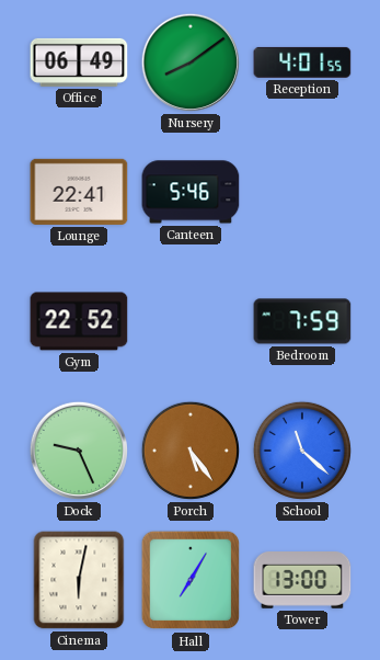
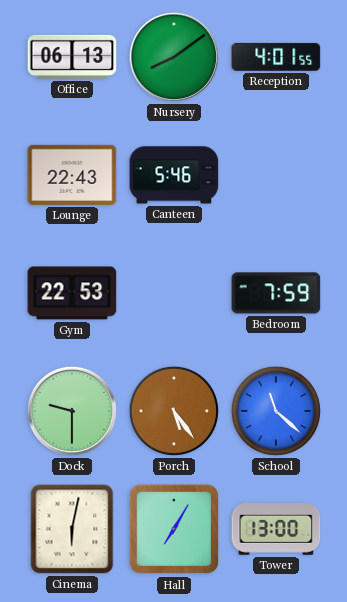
Office: 06:49 -> 06:13 (72, 57)
Lounge: 22:41 -> 22:43 (72, 175)
Gym: 22:52 -> 22:53 (72, 293)
Dock: 9:26 -> 9:30 (72, 411)
